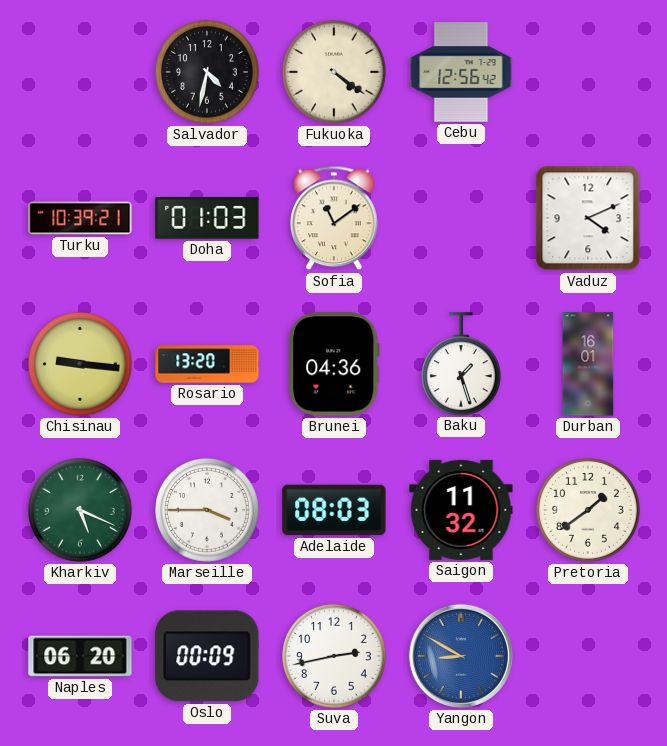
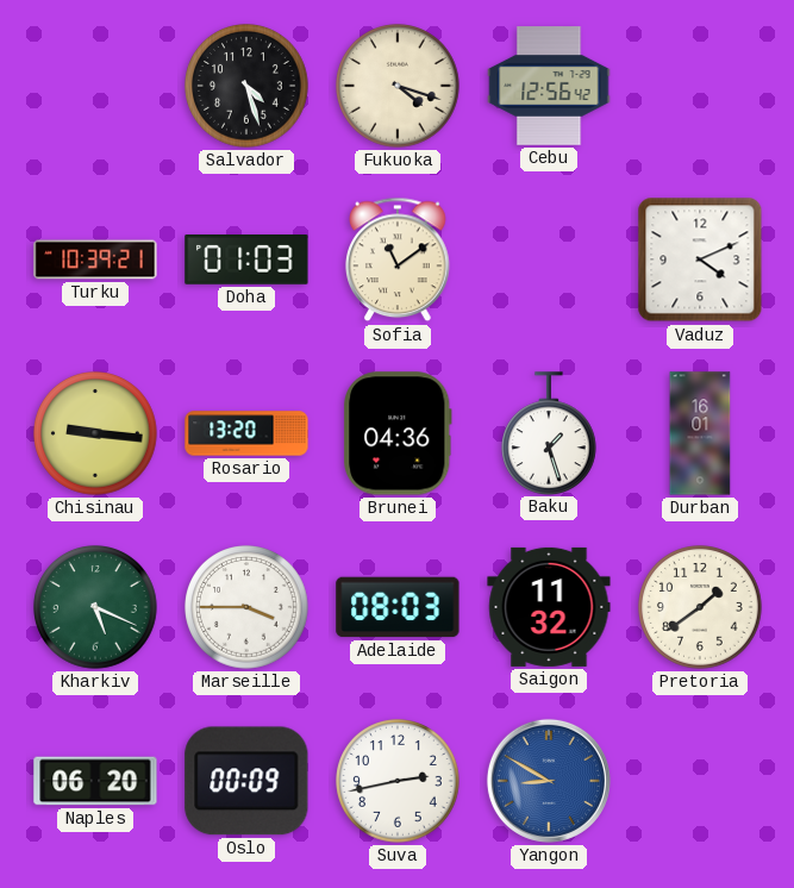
Salvador: 4:32 -> 4:27 (246, 86)
Fukuoka: 4:21 -> 4:18 (398, 86)
